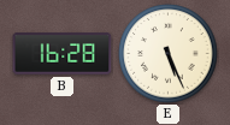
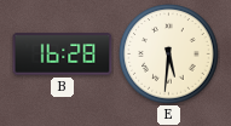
E: 5:26 -> 5:31 (169, 55)
